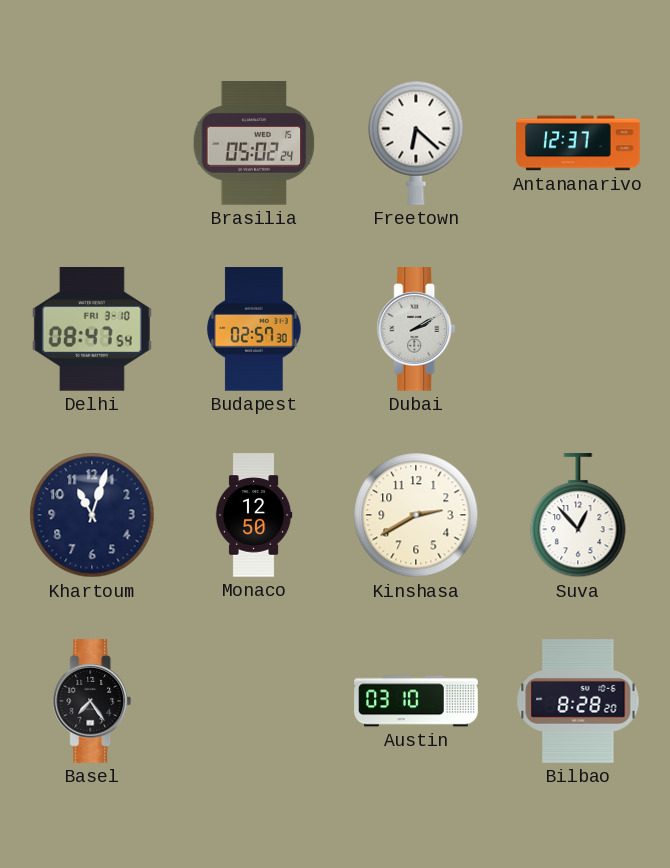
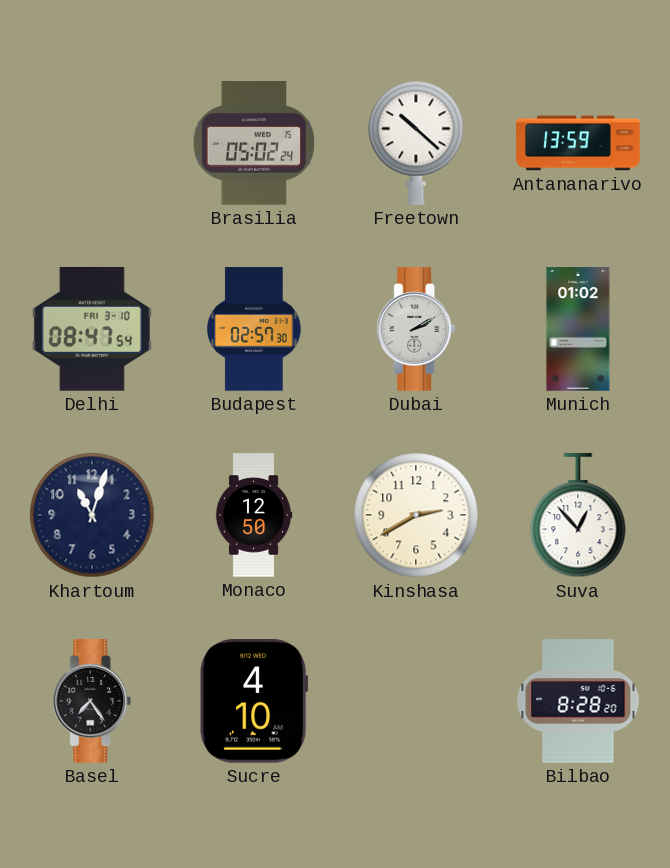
Freetown: 6:22 -> 10:22 (416, 143)
Antananarivo: 12:37 -> 13:59 (578, 143)
Munich: none -> 01:02 (578, 329)
Sucre: none -> 4:10 (254, 702)
Austin: 03:10 -> none (416, 701)
